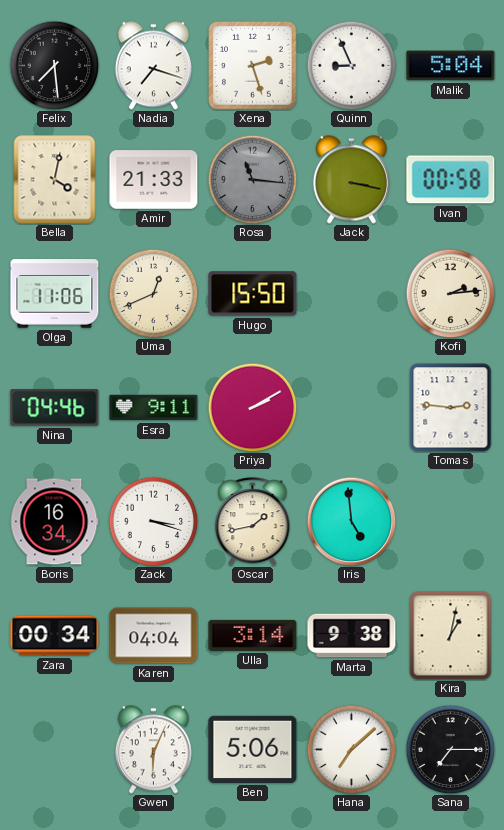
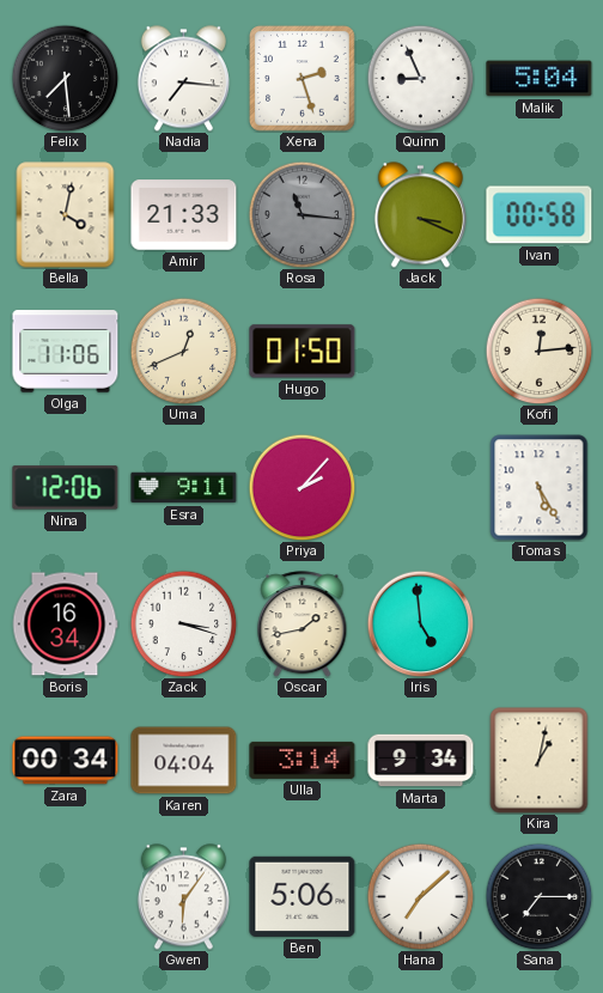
Nadia: 7:18 -> 7:16 (183, 79)
Jack: 3:17 -> 3:19 (420, 215)
Hugo: 15:50 -> 01:50 (303, 352)
Kofi: 2:14 -> 12:14 (538, 351)
Nina: 04:46 -> 12:06 (66, 488)
Priya: 2:10 -> 2:07 (301, 487)
Tomas: 2:46 -> 5:25 (540, 488)
Marta: 9:38 -> 9:34 (421, 761)
Gwen: 6:04 -> 6:06 (183, 897)
